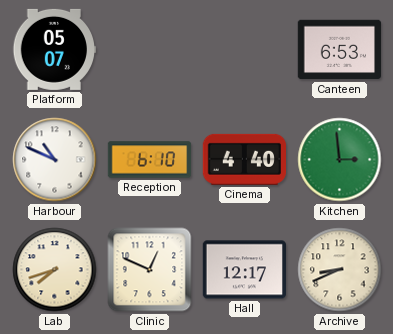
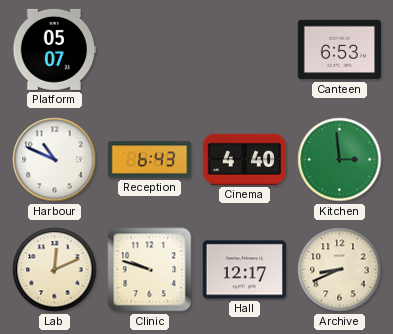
Reception: 6:10 -> 6:43 (150, 160)
Lab: 7:42 -> 12:11 (55, 270)
Clinic: 12:49 -> 9:48 (150, 270)
